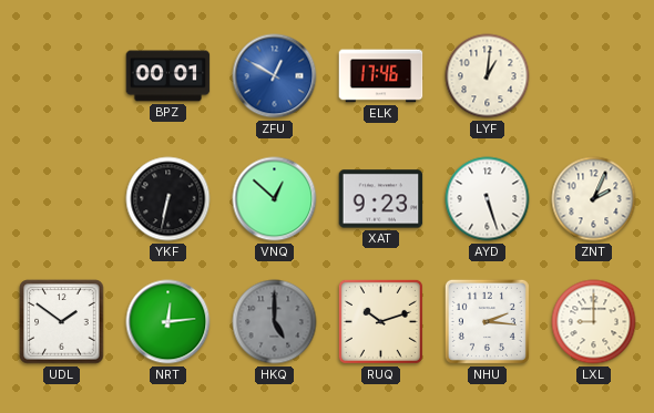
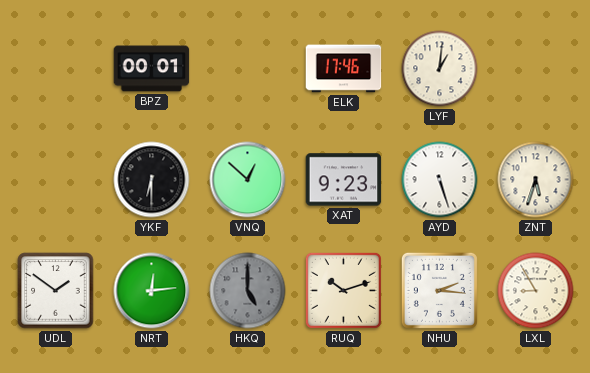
ZFU: 12:50 -> none (275, 76)
YKF: 6:32 -> 6:30 (152, 180)
ZNT: 2:04 -> 5:33 (536, 180)
LXL: 9:00 -> 8:55 (536, 291)
